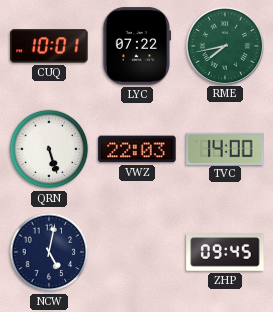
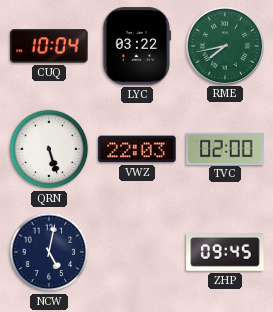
CUQ: 10:01 -> 10:04 (49, 46)
LYC: 07:22 -> 03:22 (137, 46)
TVC: 14:00 -> 02:00 (225, 148)
